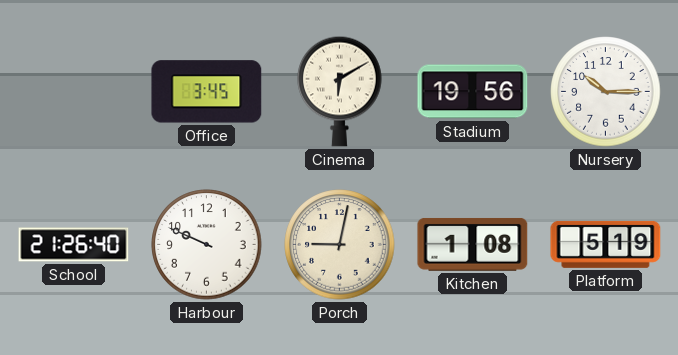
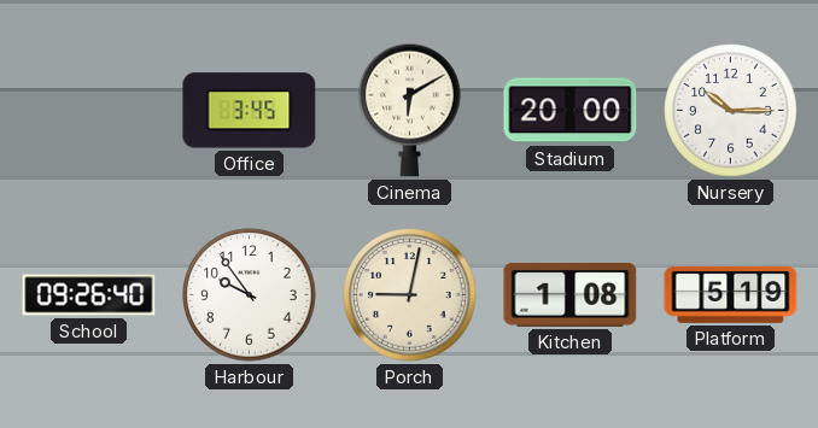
Stadium: 19:56 -> 20:00 (571, 111)
School: 21:26 -> 09:26 (89, 295)
Harbour: 9:49 -> 9:54 (250, 295)
